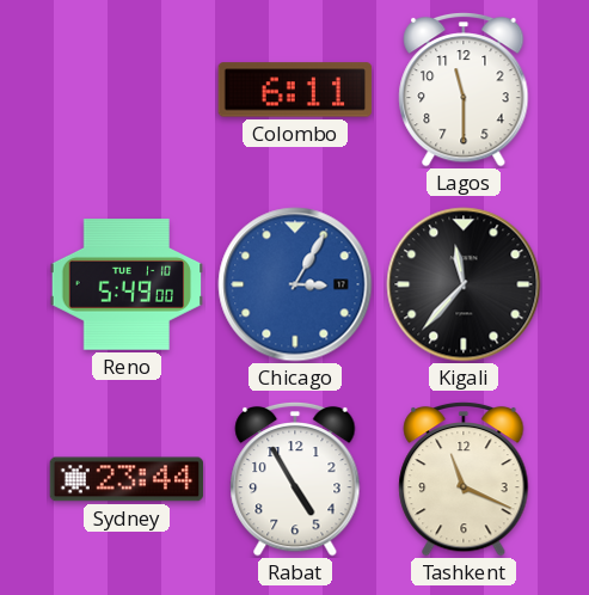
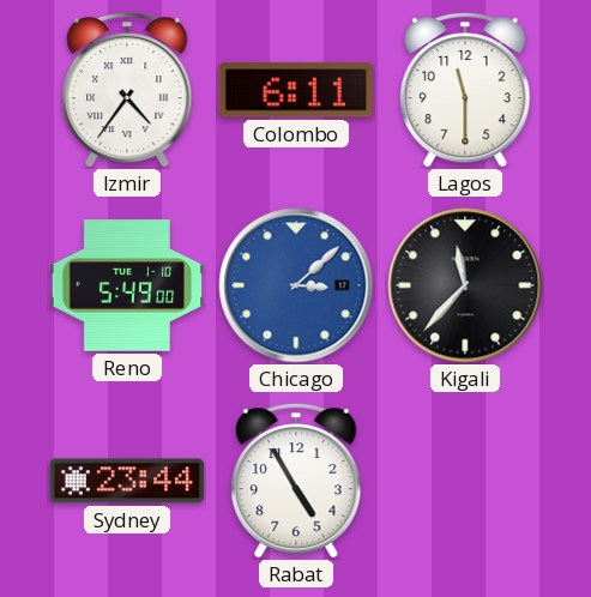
Izmir: none -> 4:36 (127, 90)
Chicago: 3:05 -> 3:08 (296, 285)
Tashkent: 11:19 -> none (464, 479)
